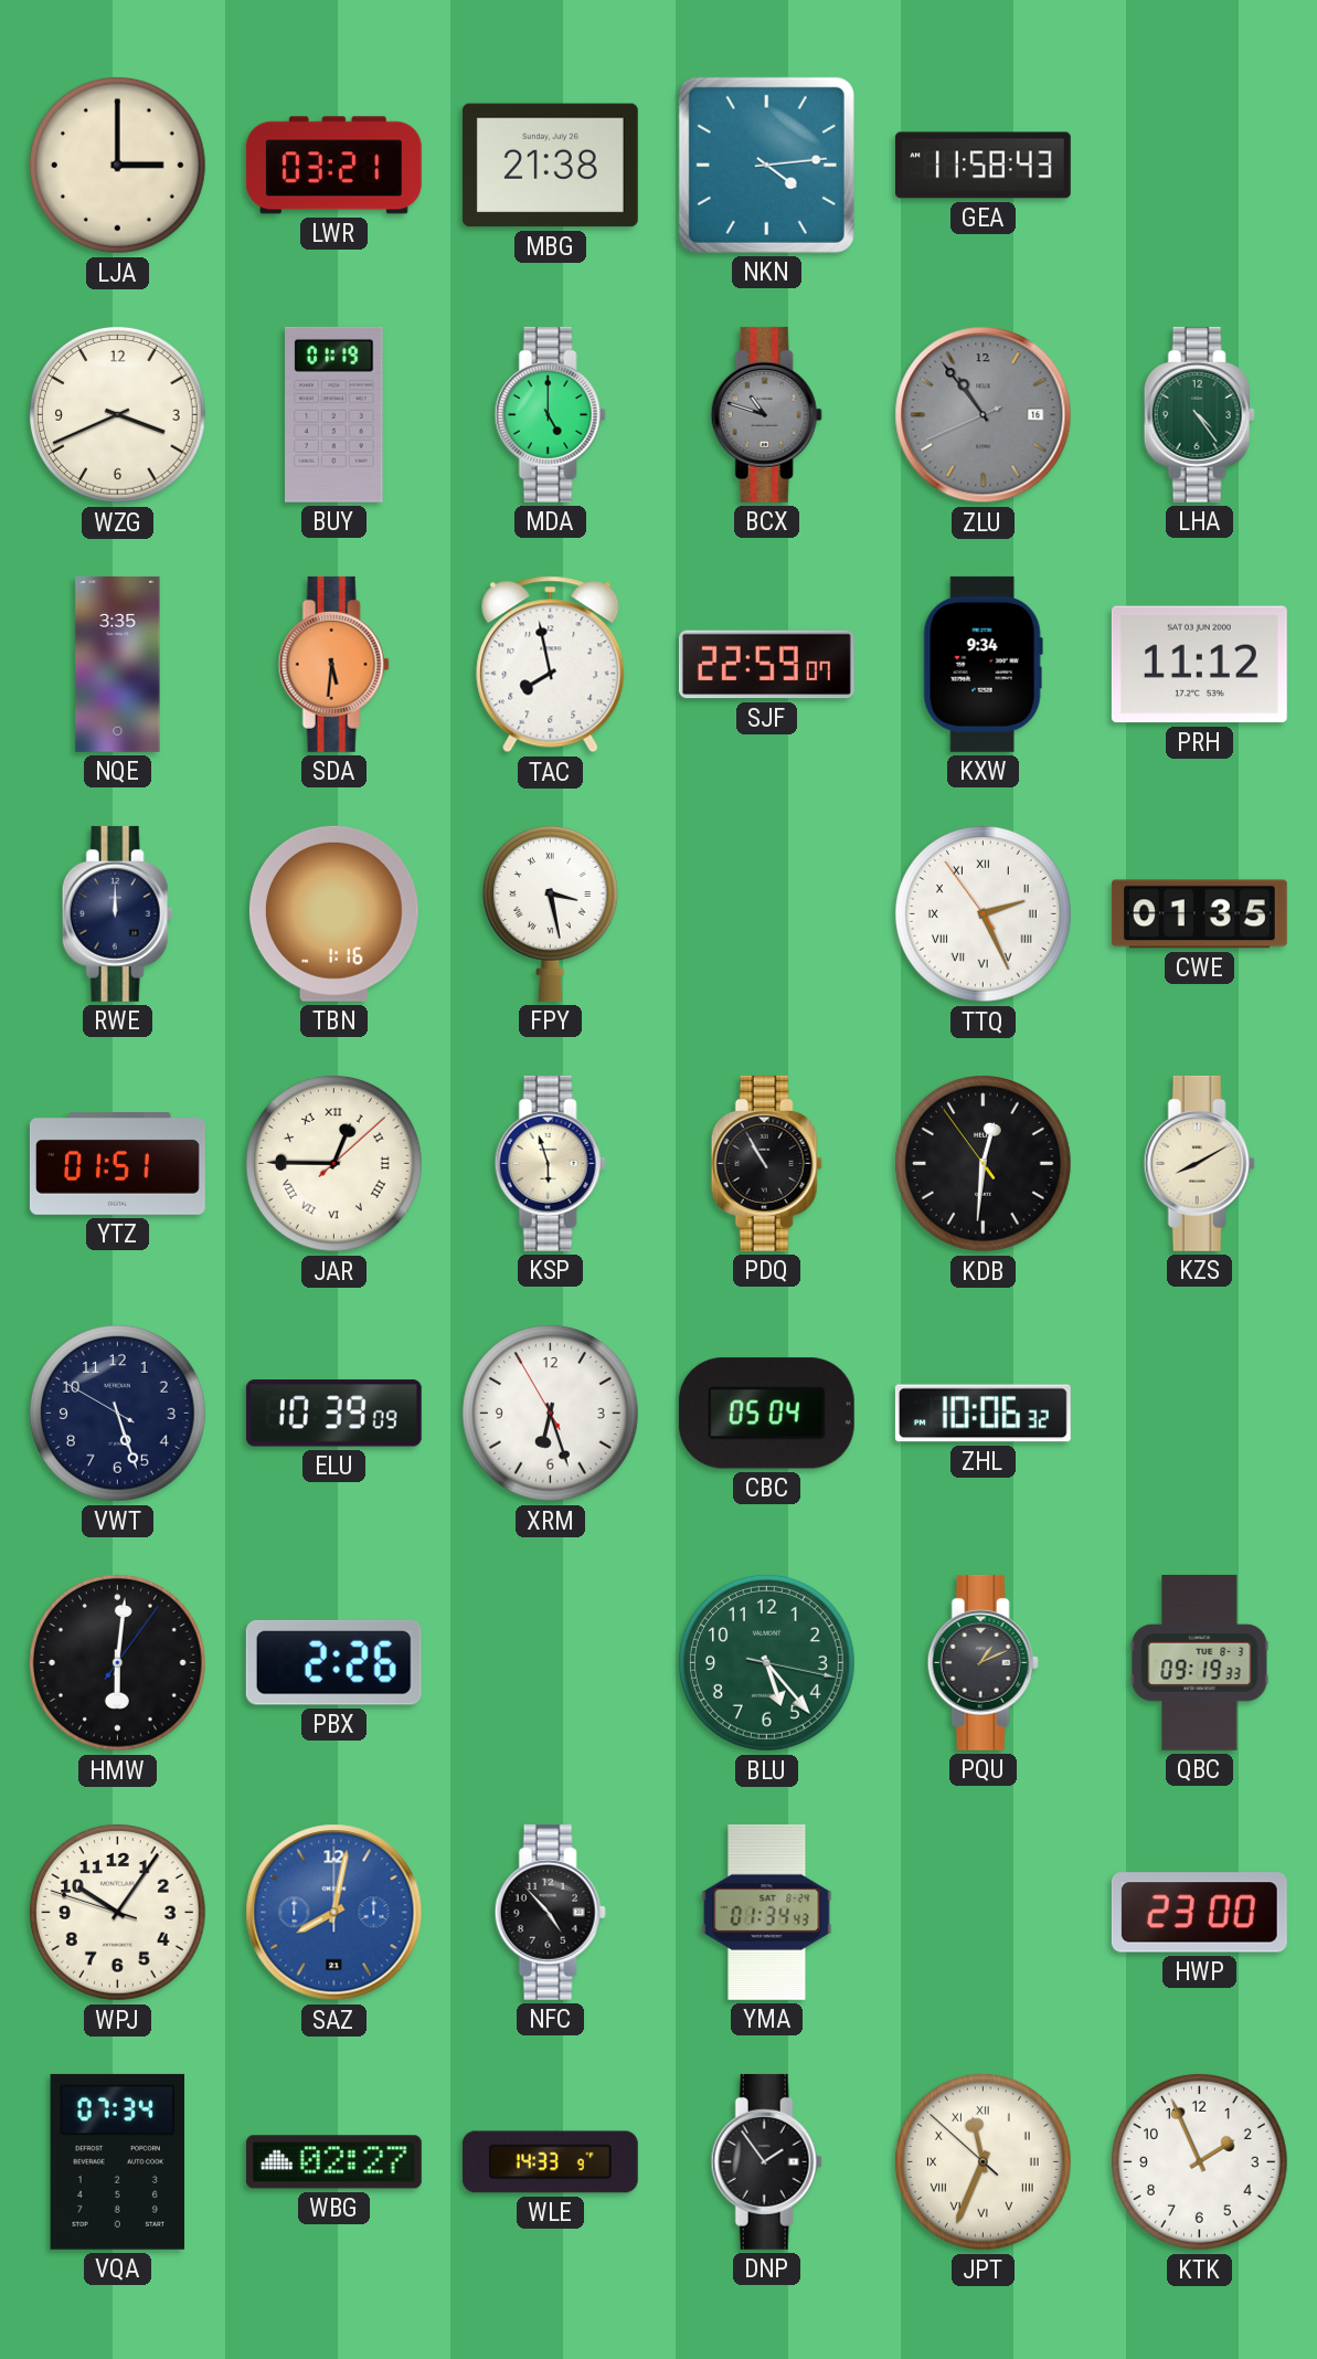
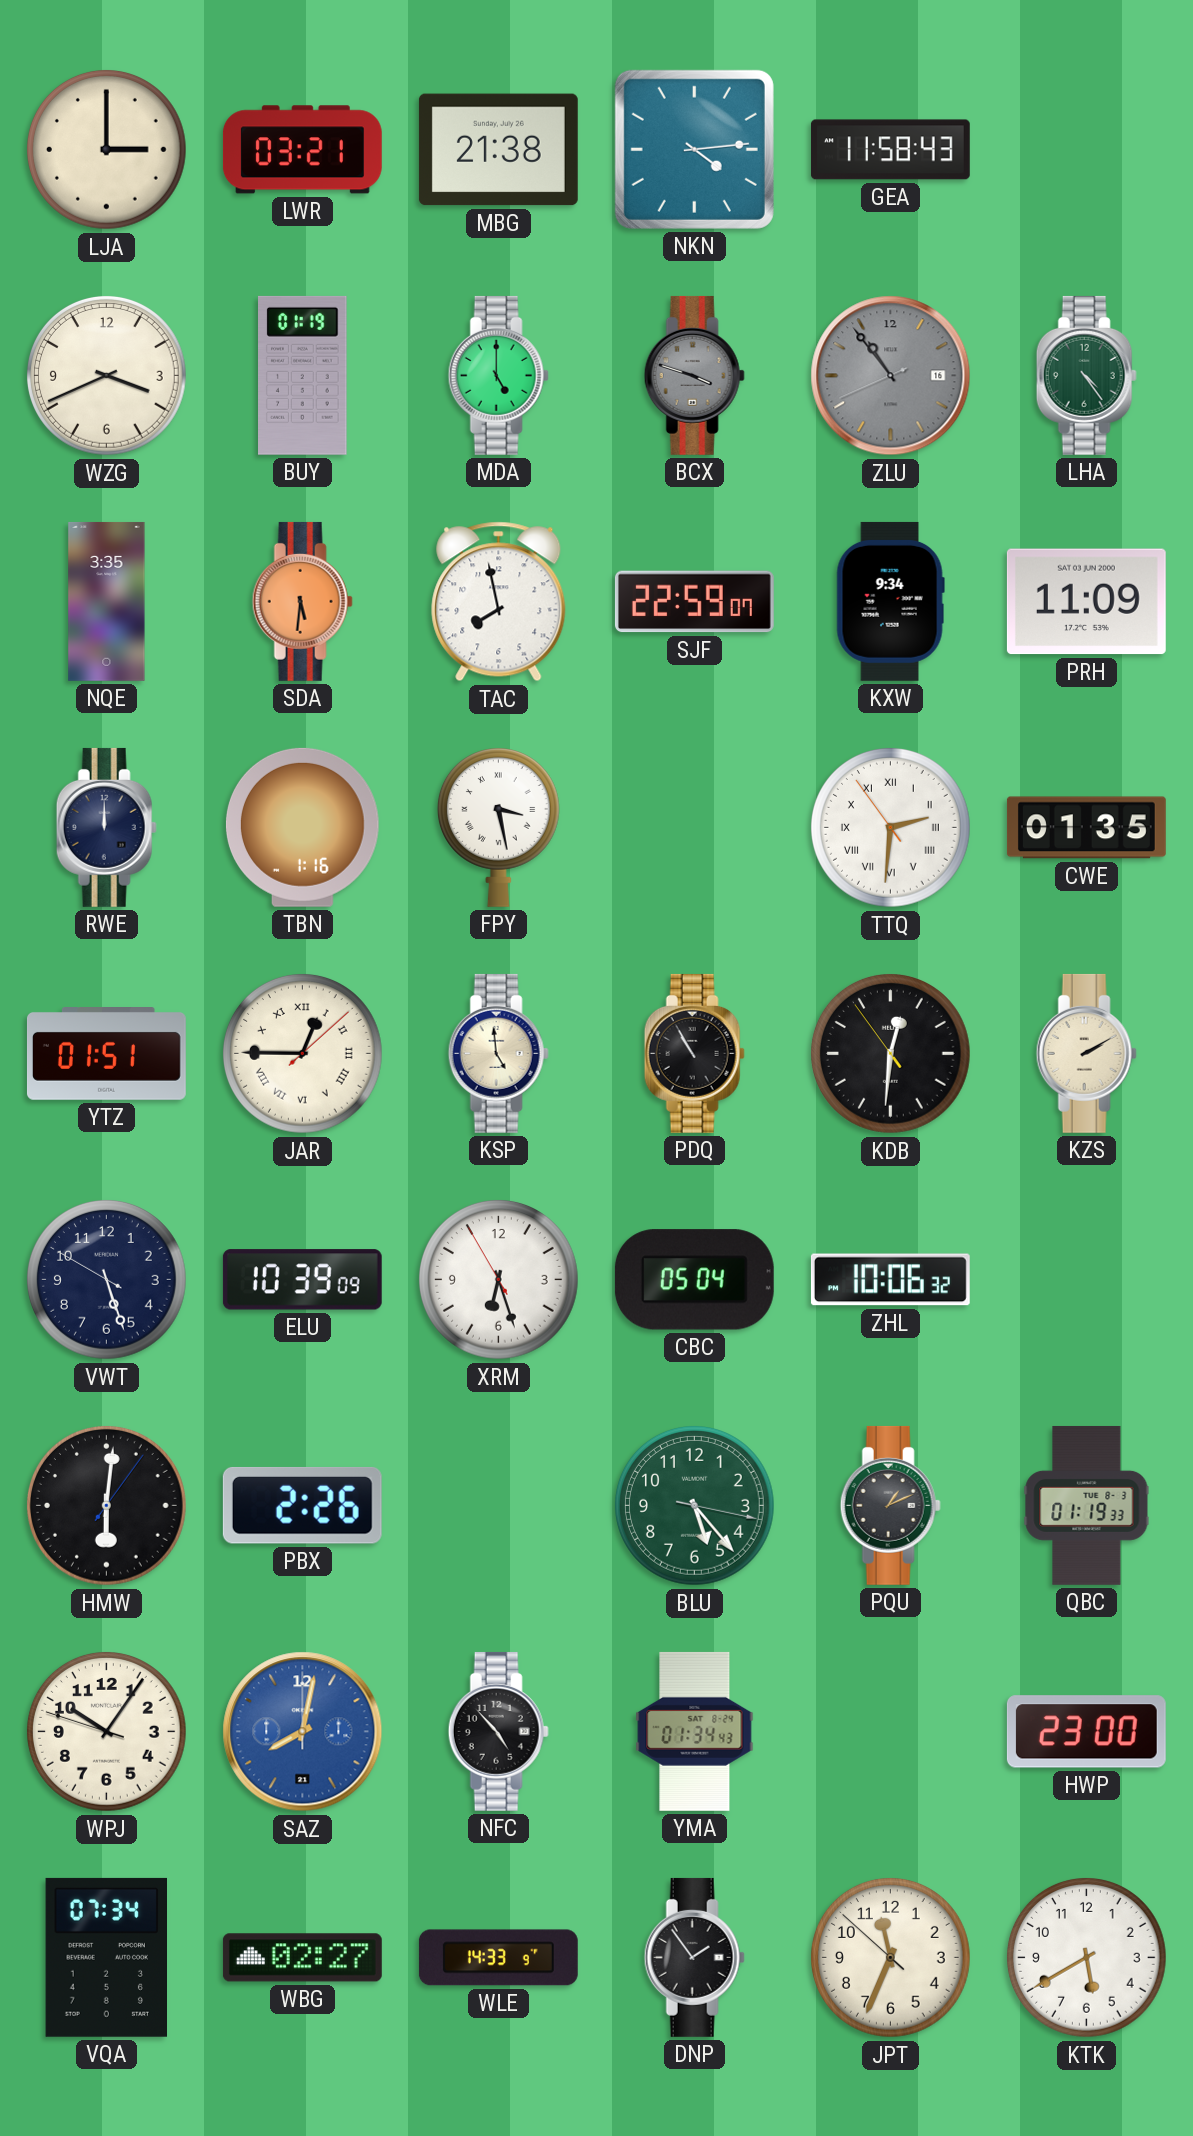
BCX: 10:48 -> 3:48 (694, 375)
PRH: 11:12 -> 11:09 (1086, 602)
TTQ: 2:25 -> 2:30 (891, 828)
KSP: 5:57 -> 4:59 (498, 1053)
KZS: 8:10 -> 2:10 (1086, 1053)
QBC: 09:19 -> 01:19 (1087, 1505)
JPT numerals: Roman -> Arabic (891, 1958)
KTK: 1:56 -> 5:40 (1087, 1958)
